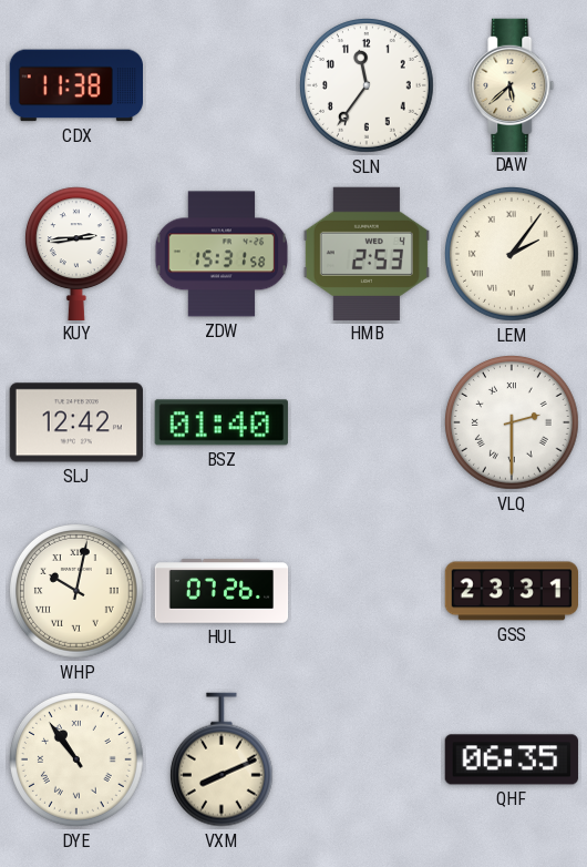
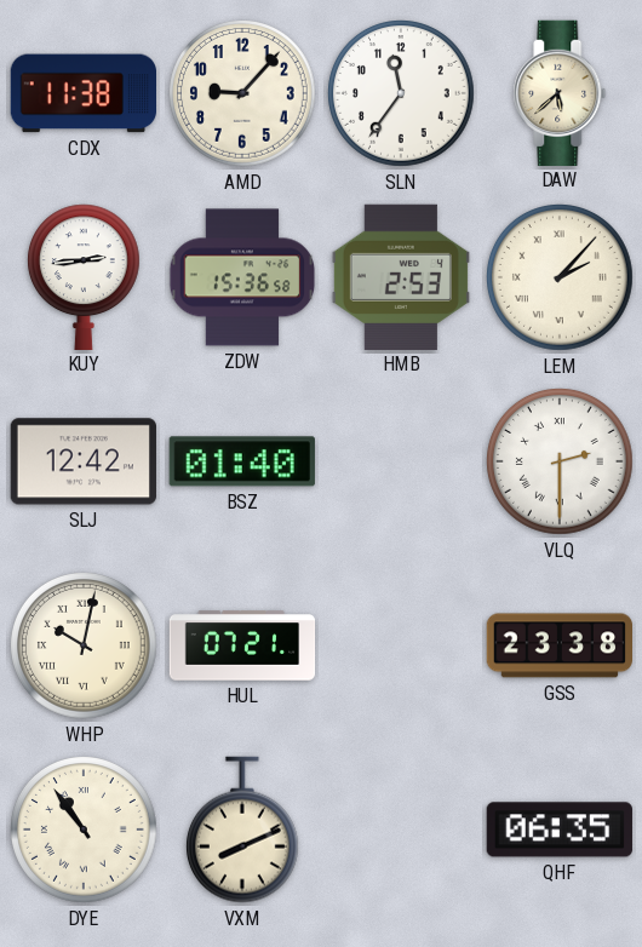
AMD: none -> 9:07 (243, 94)
ZDW: 15:31 -> 15:36 (242, 277)
LEM: 2:06 -> 2:07 (561, 279)
HUL: 07:26 -> 07:21 (242, 645)
GSS: 23:31 -> 23:38 (558, 645)
